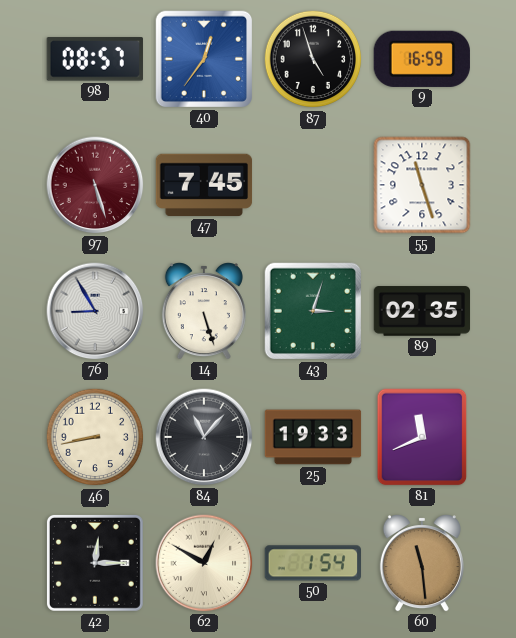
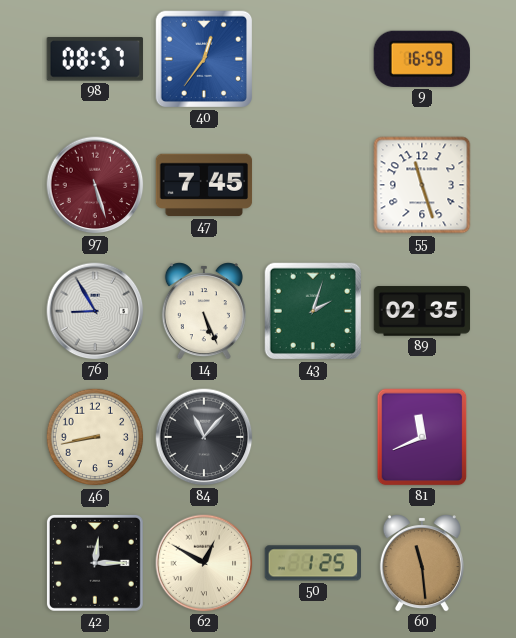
87: 4:57 -> none (313, 59)
14: 5:27 -> 5:26 (204, 311)
43: 3:03 -> 2:03 (313, 311)
25: 19:33 -> none (313, 437)
50: 1:54 -> 1:25 (312, 563)
